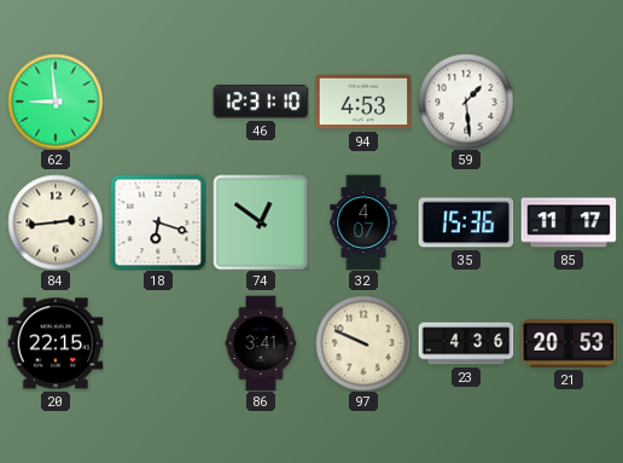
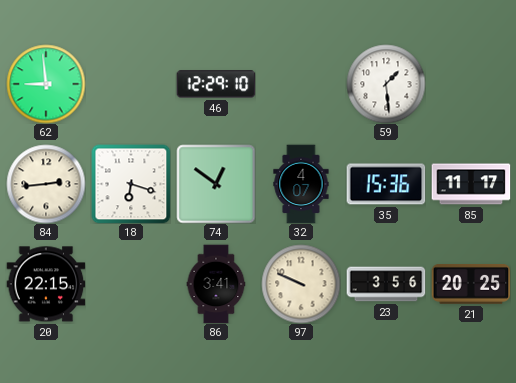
46: 12:31 -> 12:29 (216, 84)
94: 4:53 -> none (363, 102)
23: 4:36 -> 3:56 (386, 284)
21: 20:53 -> 20:25 (471, 285)
